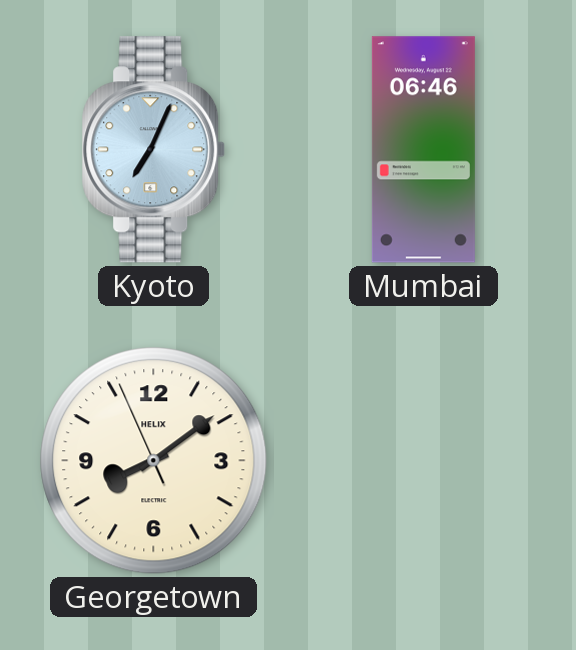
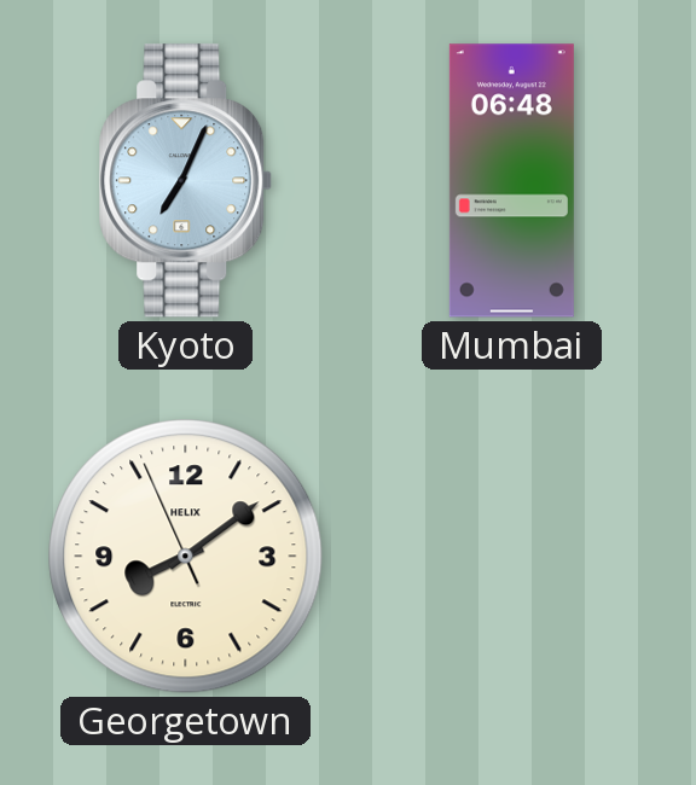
Mumbai: 06:46 -> 06:48 (511, 181)
